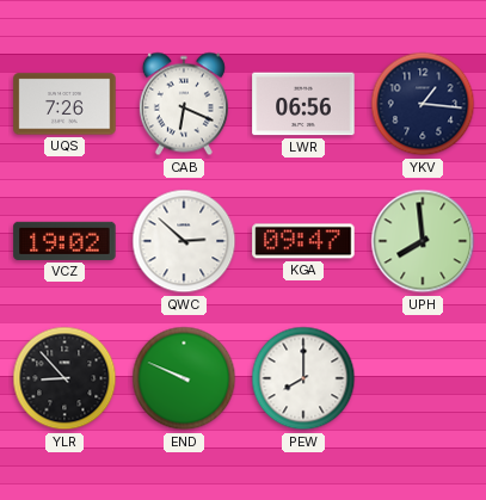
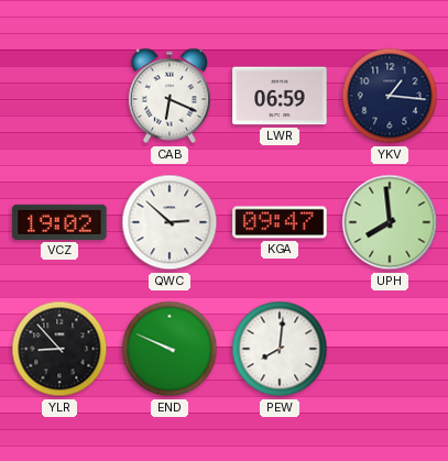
UQS: 7:26 -> none (64, 104)
LWR: 06:56 -> 06:59 (280, 96)
PEW: 8:00 -> 8:01 (280, 349)
